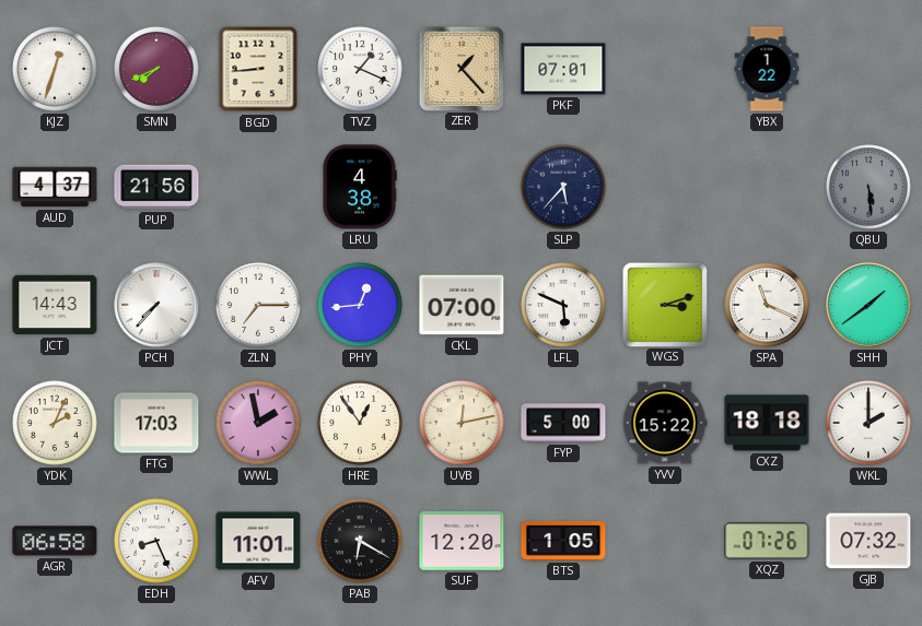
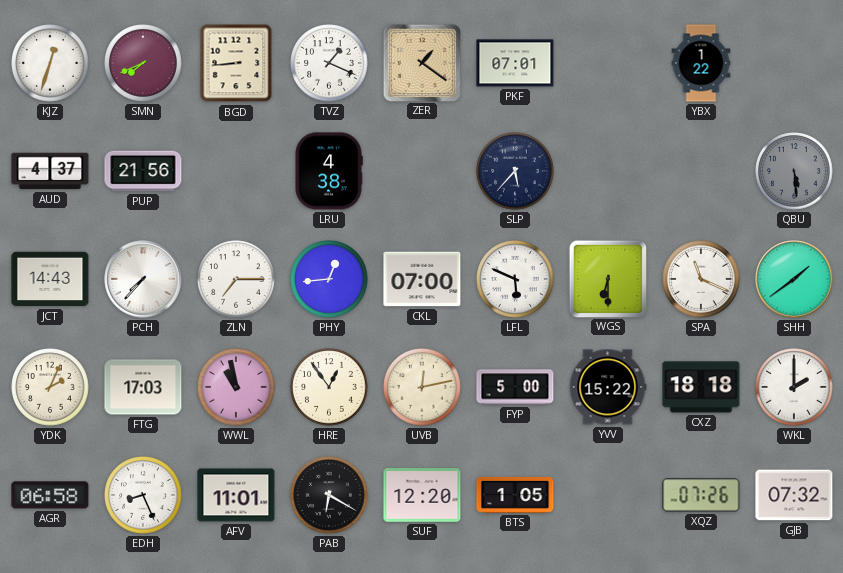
ZER: 1:23 -> 1:21 (421, 62)
WGS: 3:12 -> 6:30 (607, 278)
WWL: 1:58 -> 10:58 (236, 387)
